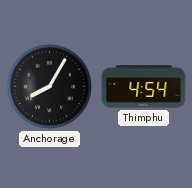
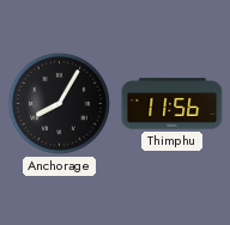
Thimphu: 4:54 -> 11:56 (172, 104)
